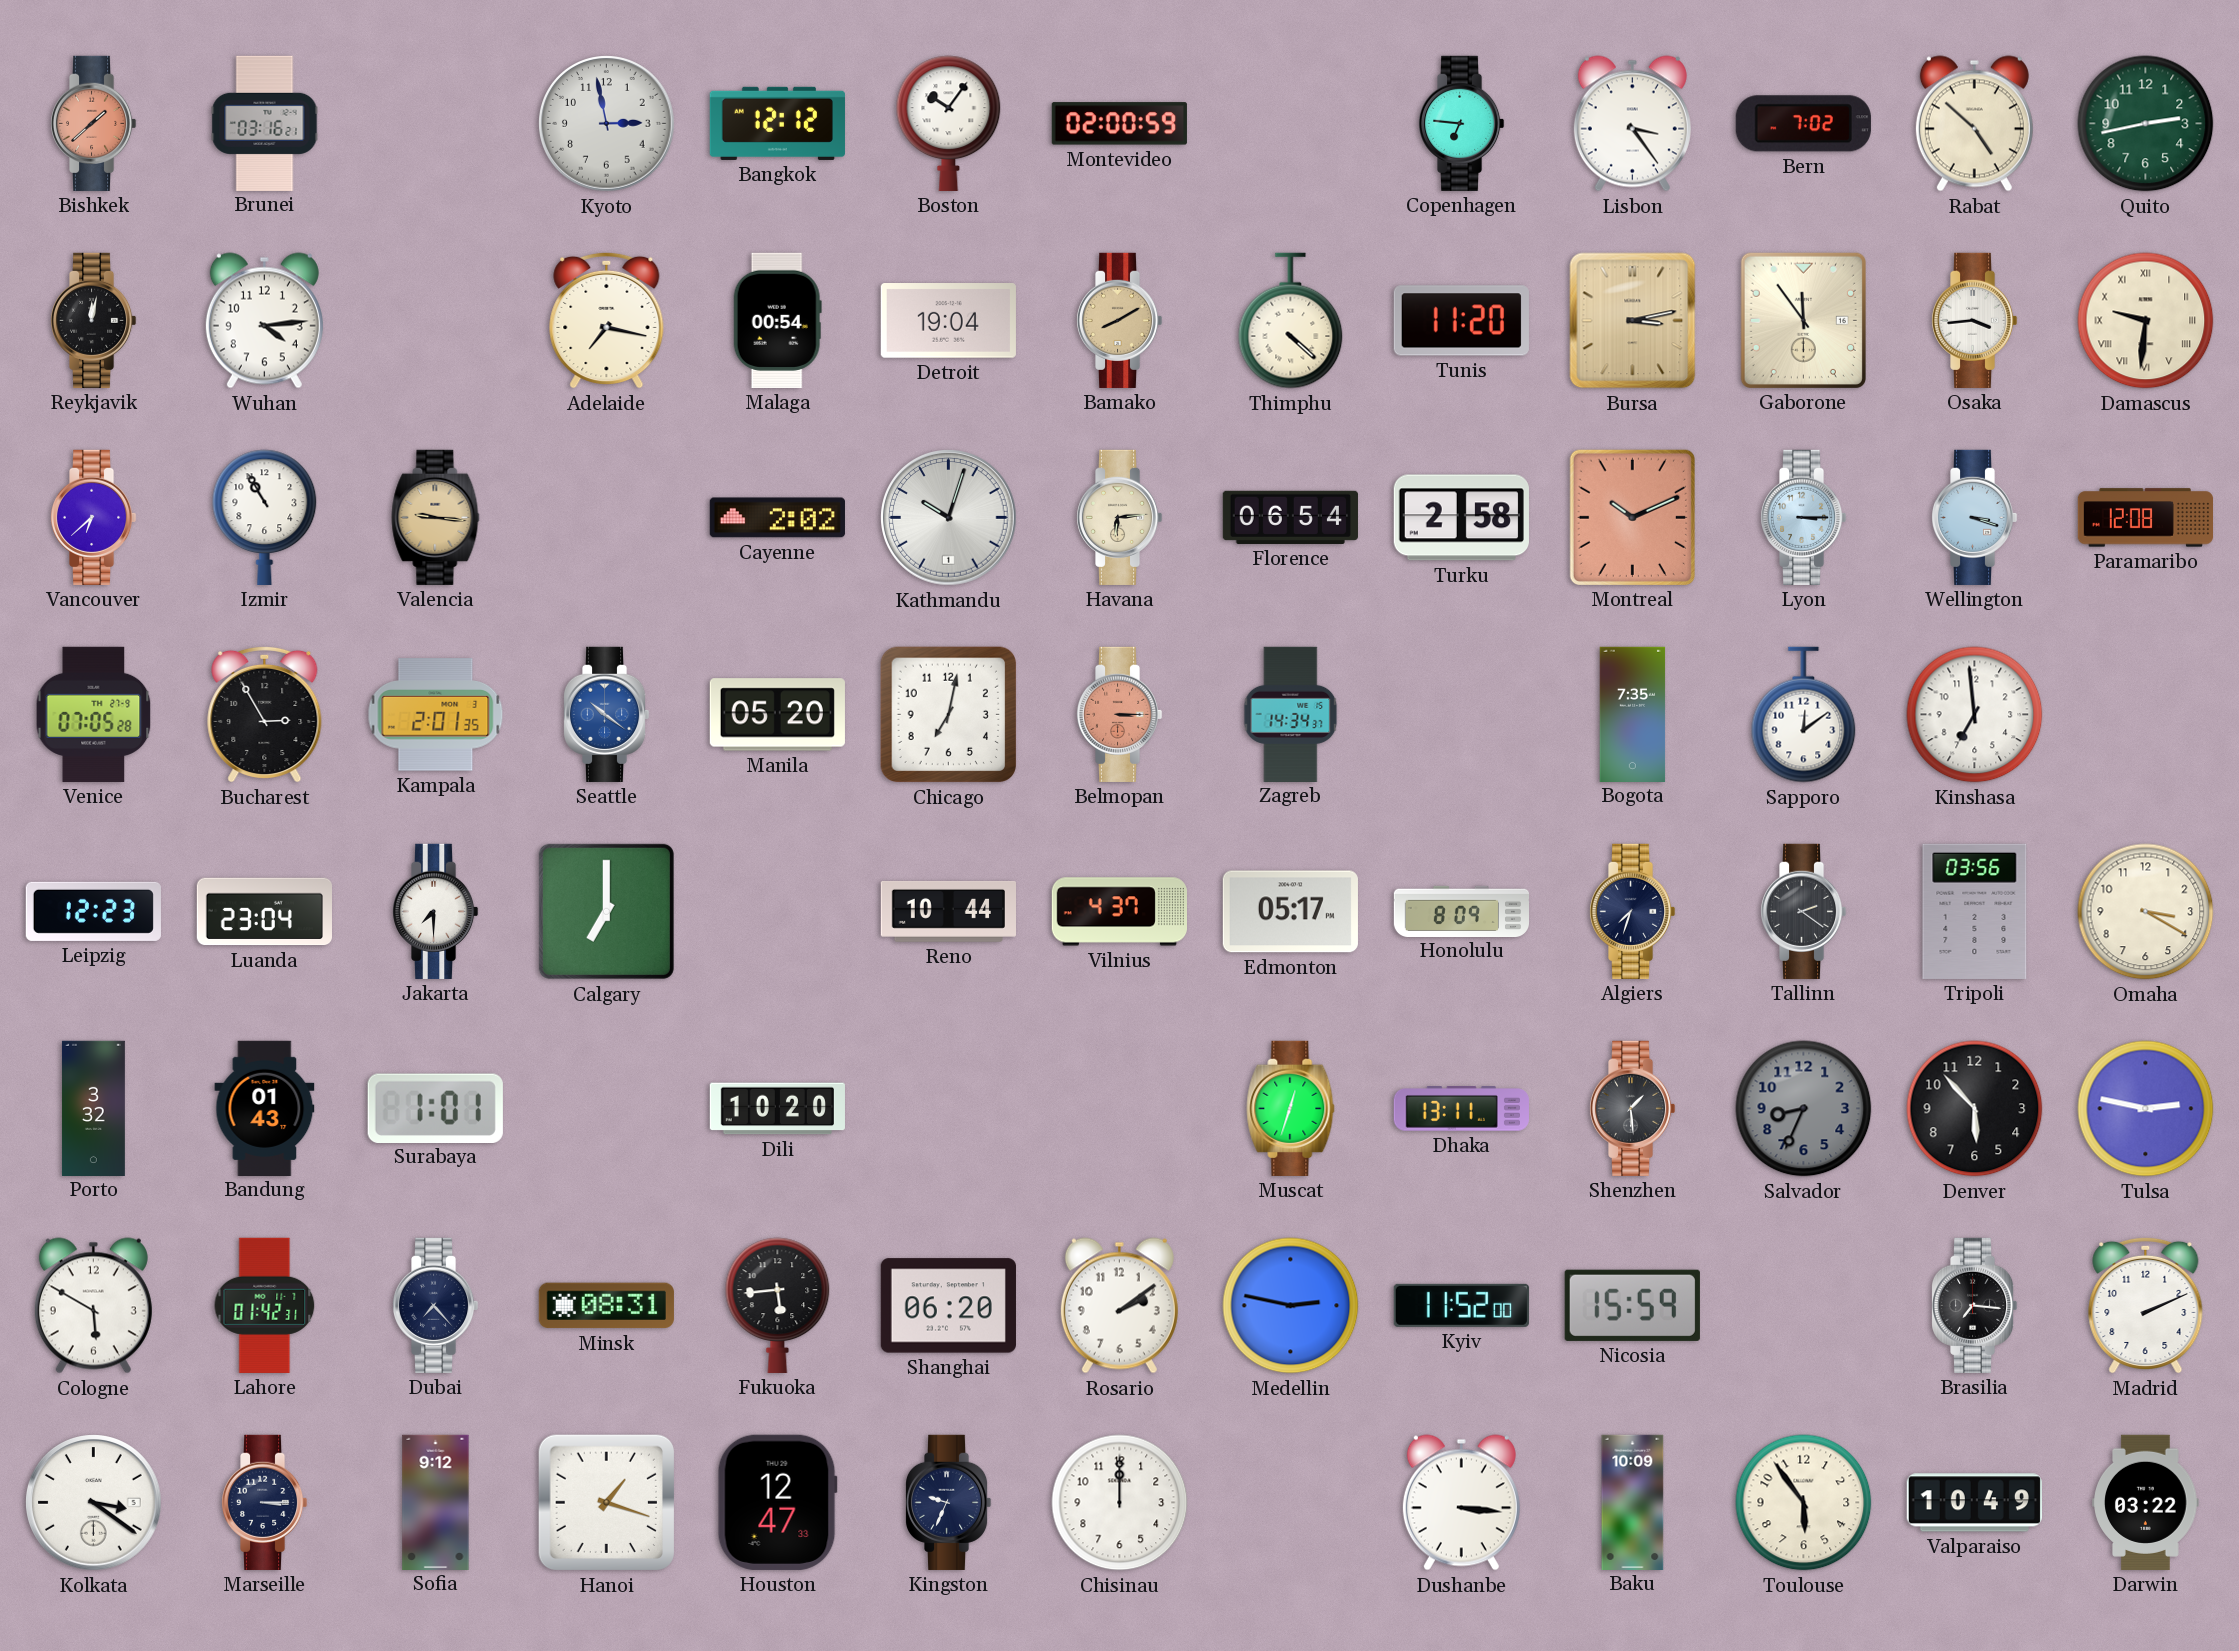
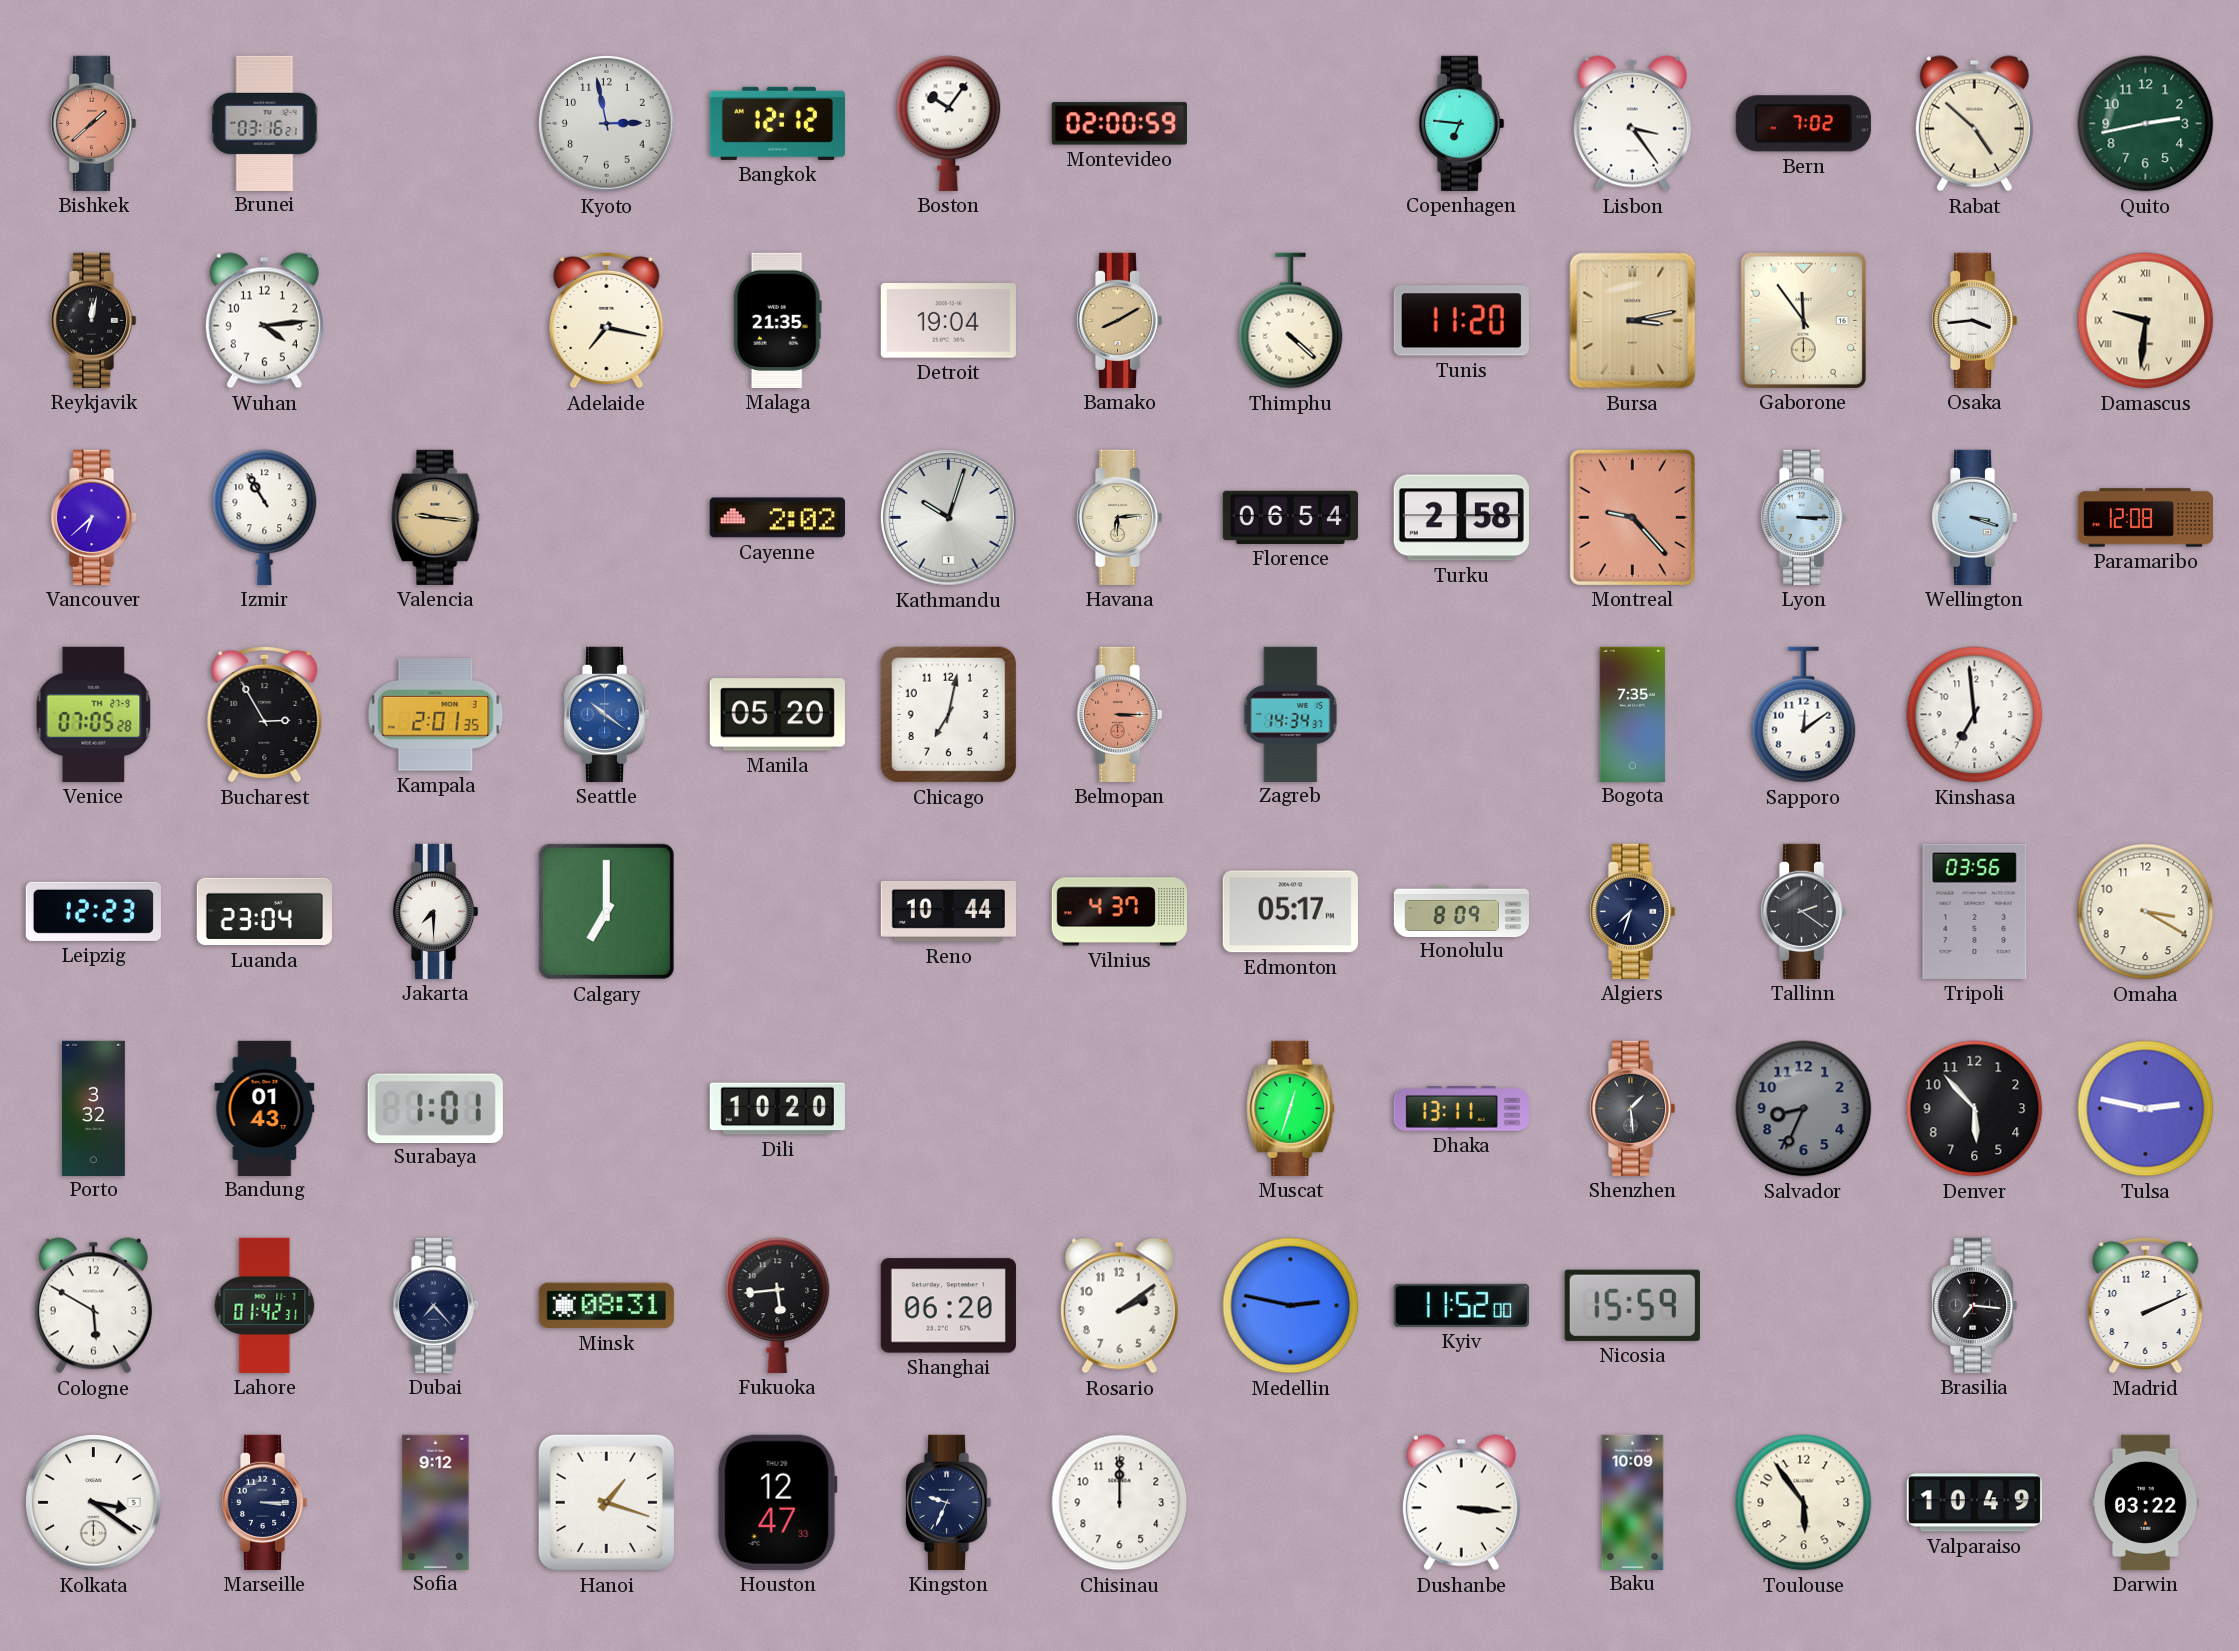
Malaga: 00:54 -> 21:35 (777, 320)
Montreal: 10:11 -> 9:23 (1632, 517)
